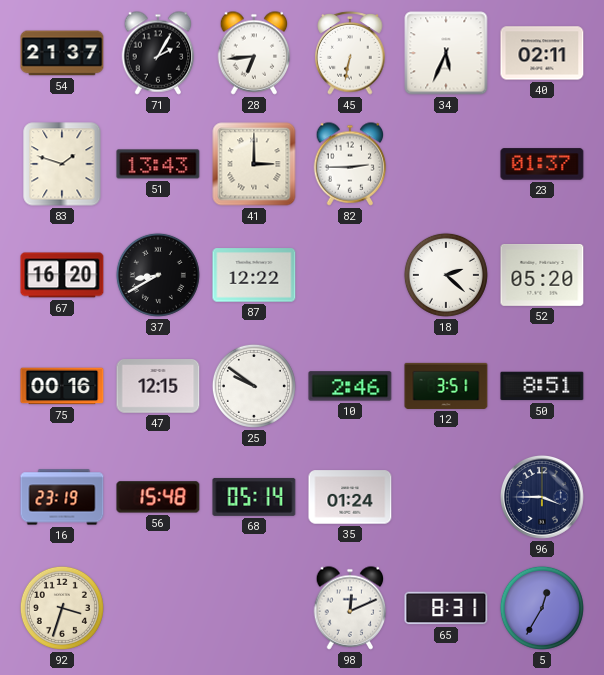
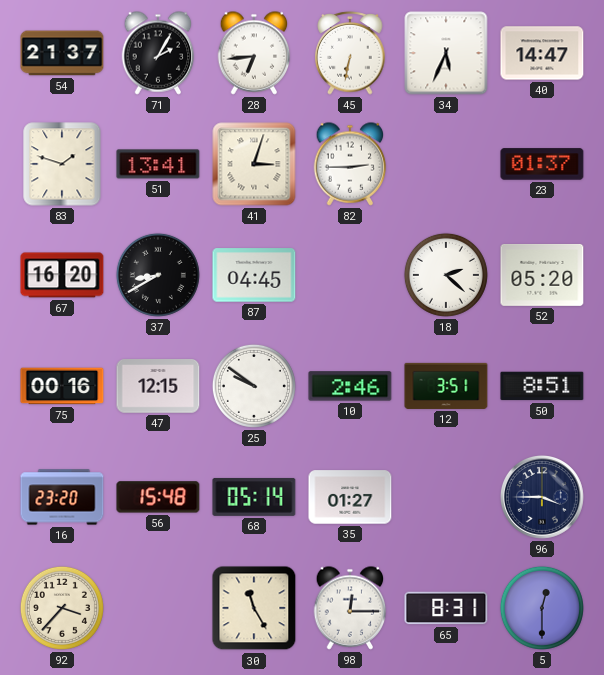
40: 02:11 -> 14:47 (542, 53)
51: 13:43 -> 13:41 (158, 164)
41: 3:00 -> 3:03 (254, 164)
87: 12:22 -> 04:45 (254, 275)
16: 23:19 -> 23:20 (62, 497)
35: 01:24 -> 01:27 (350, 497)
92: 3:33 -> 3:37 (62, 608)
30: none -> 11:25 (254, 608)
98: 12:11 -> 12:15 (350, 608)
5: 12:35 -> 12:30 (542, 608)
